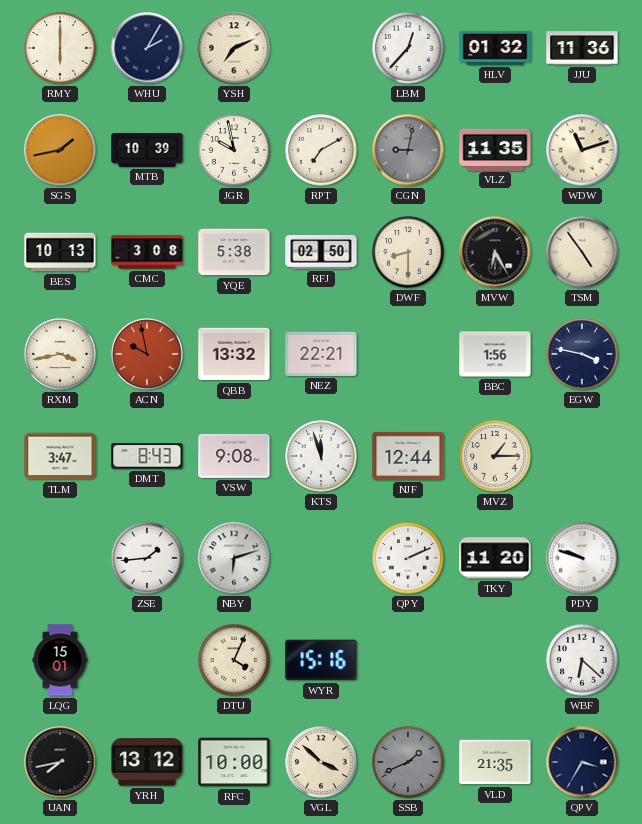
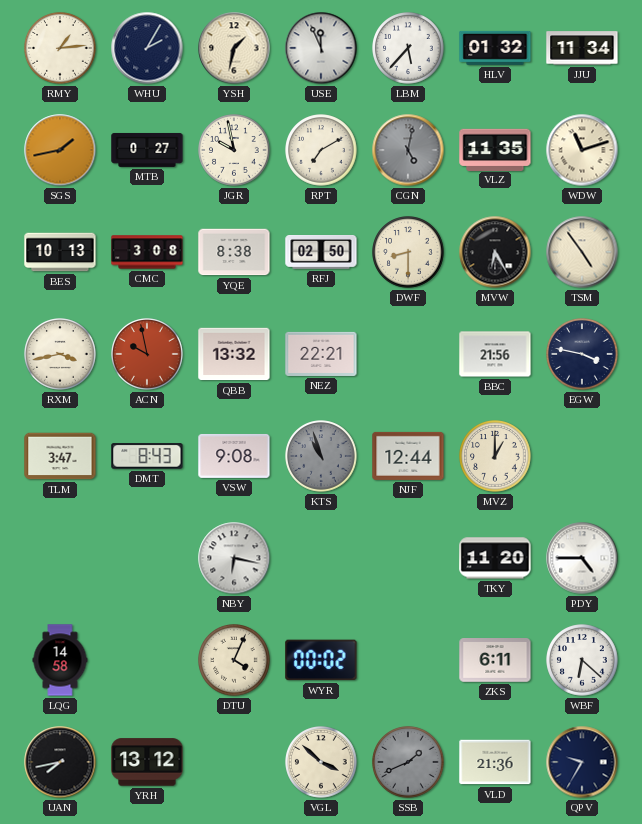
RMY: 6:00 -> 1:14 (60, 48)
YSH: 7:11 -> 1:32 (234, 48)
USE: none -> 11:56 (321, 48)
LBM: 12:37 -> 5:37 (408, 48)
JJU: 11:36 -> 11:34 (582, 48)
MTB: 10:39 -> 0:27 (147, 150)
CGN: 9:02 -> 5:02 (408, 150)
YQE: 5:38 -> 8:38 (234, 252)
BBC: 1:56 -> 21:56 (495, 354)
KTS: 11:57 -> 10:57 (321, 456)
KTS dial: white -> grey (321, 456)
MVZ: 1:15 -> 1:00 (495, 456)
ZSE: 1:44 -> none (147, 558)
NBY: 6:12 -> 6:17 (234, 558)
QPY: 2:11 -> none (408, 558)
PDY: 9:48 -> 4:45 (582, 558)
LQG: 15:01 -> 14:58 (60, 660)
WYR: 15:16 -> 00:02 (321, 660)
ZKS: none -> 6:11 (495, 660)
RFC: 10:00 -> none (234, 762)
VLD: 21:35 -> 21:36 (495, 762)
QPV: 3:35 -> 9:35 (582, 762)
